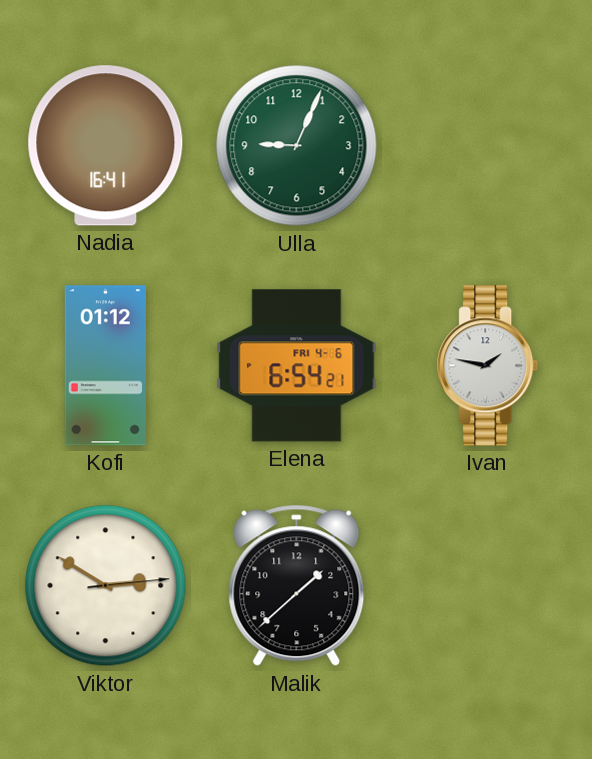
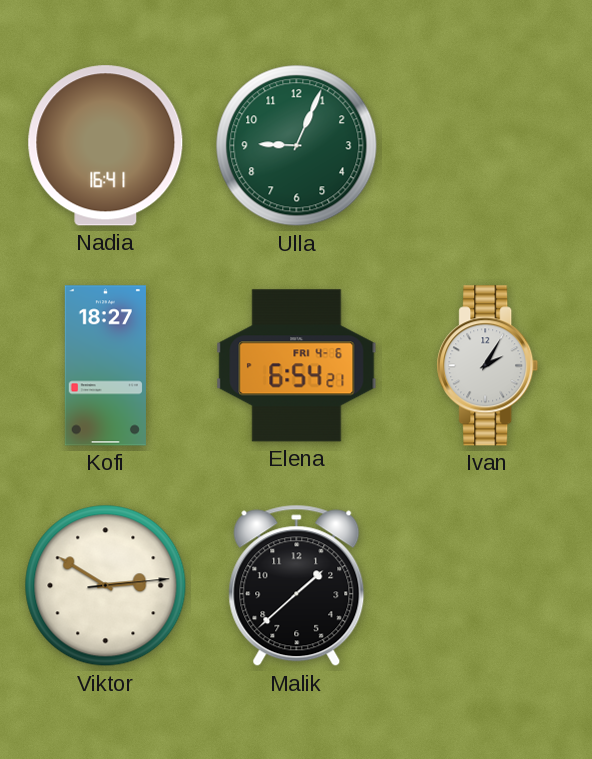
Kofi: 01:12 -> 18:27 (105, 366)
Ivan: 1:47 -> 2:05 (488, 366)
